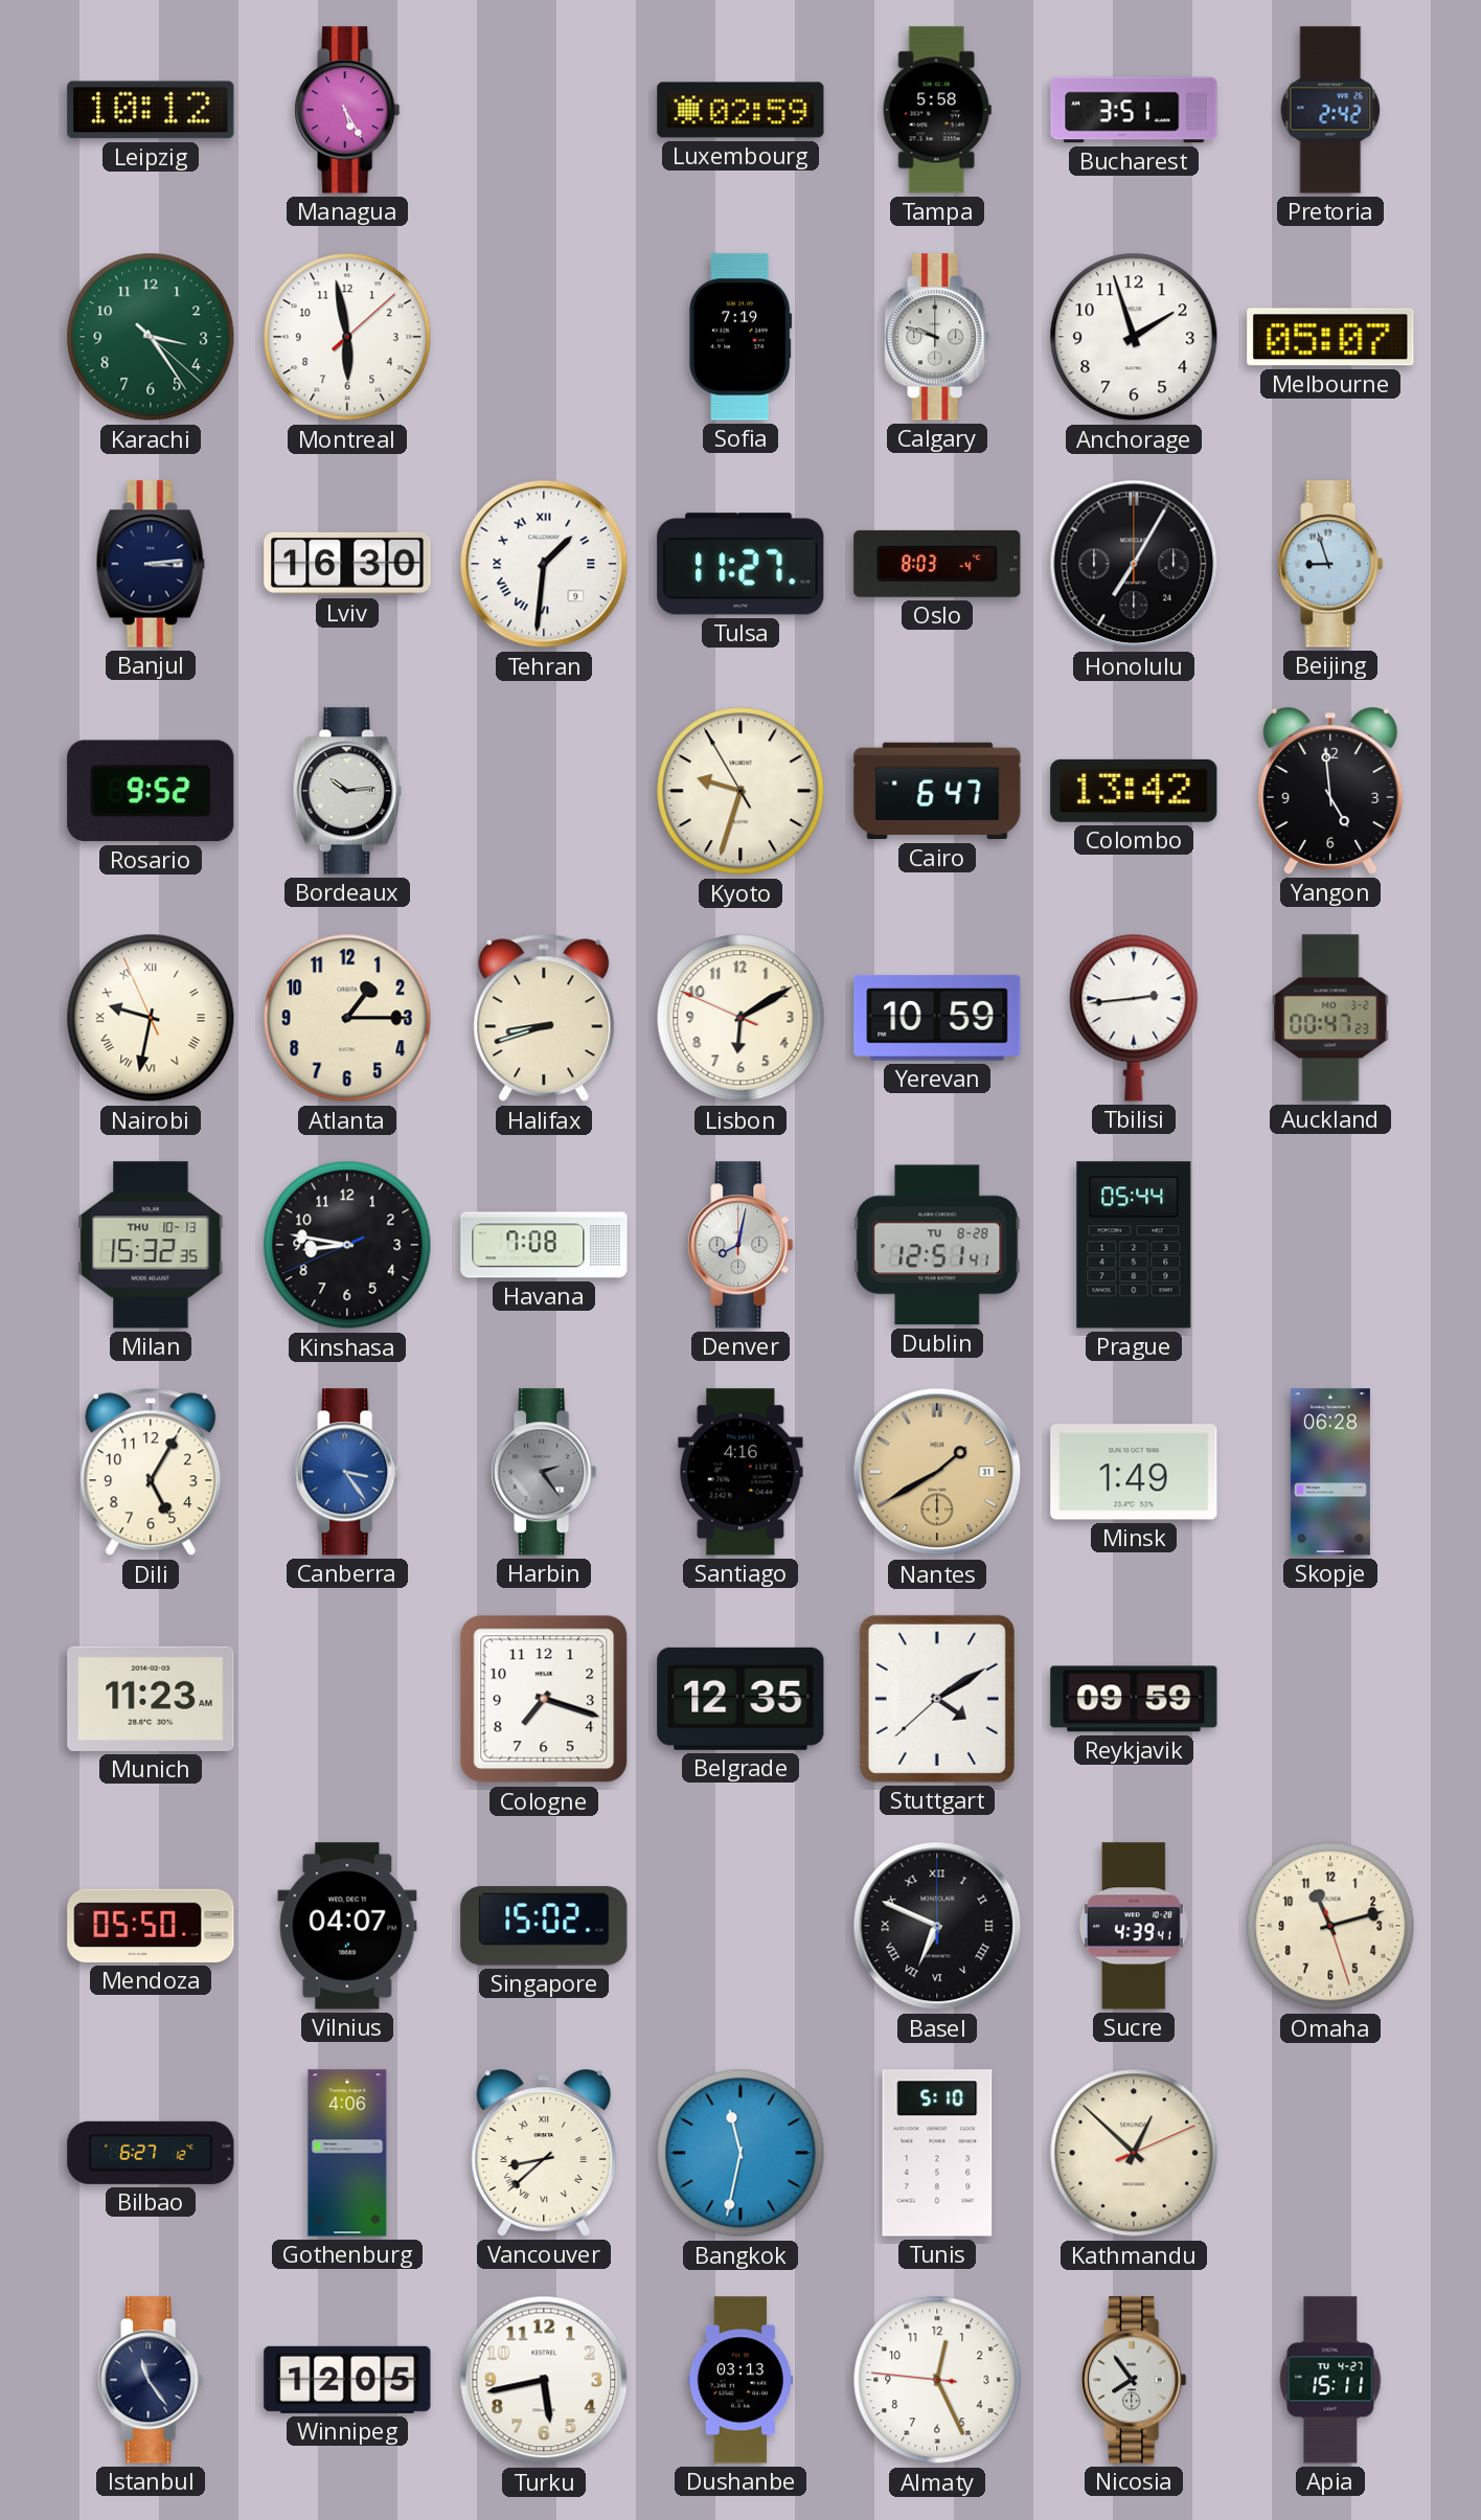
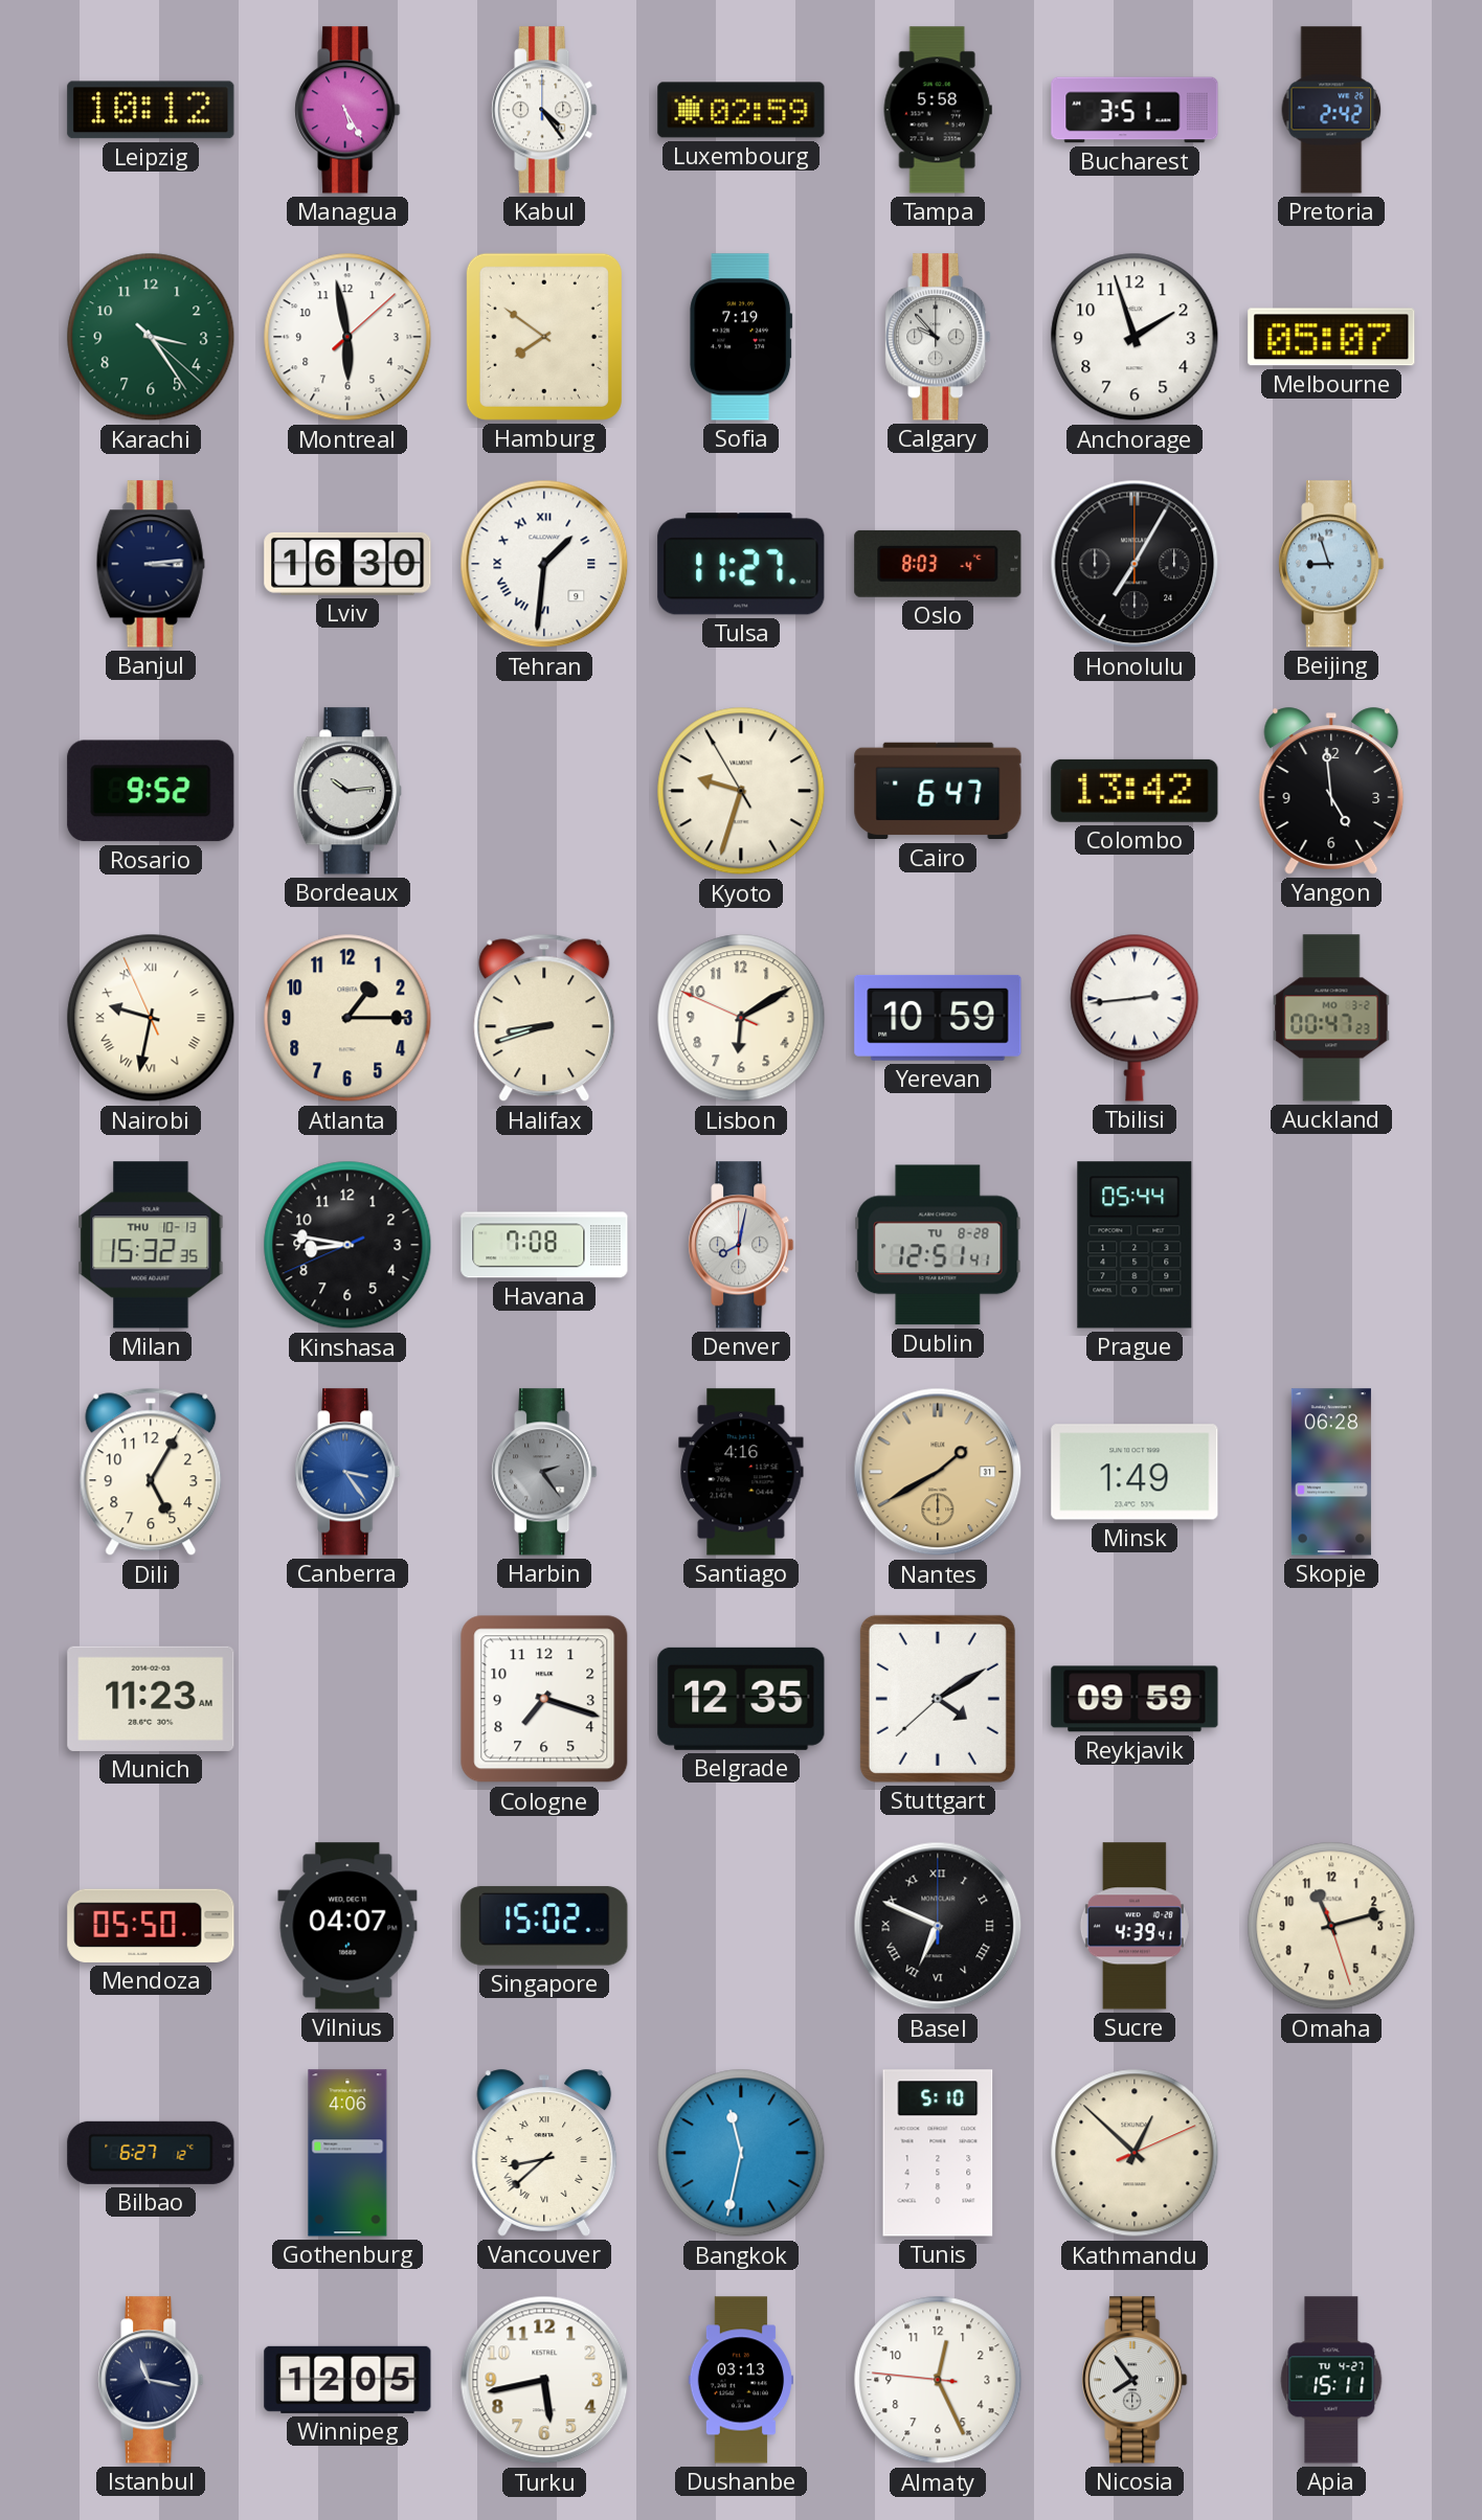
Kabul: none -> 4:24 (544, 110)
Hamburg: none -> 7:51 (544, 337)
Calgary: 9:48 -> 9:53 (938, 337)
Istanbul: 11:24 -> 11:17 (151, 2380)
